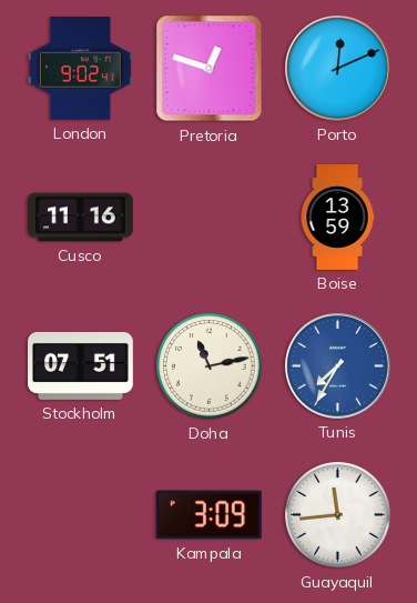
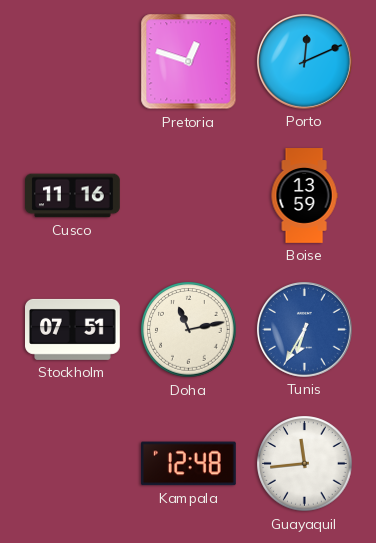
London: 9:02 -> none (80, 69)
Tunis: 7:35 -> 6:35 (304, 329)
Kampala: 3:09 -> 12:48 (188, 464)
